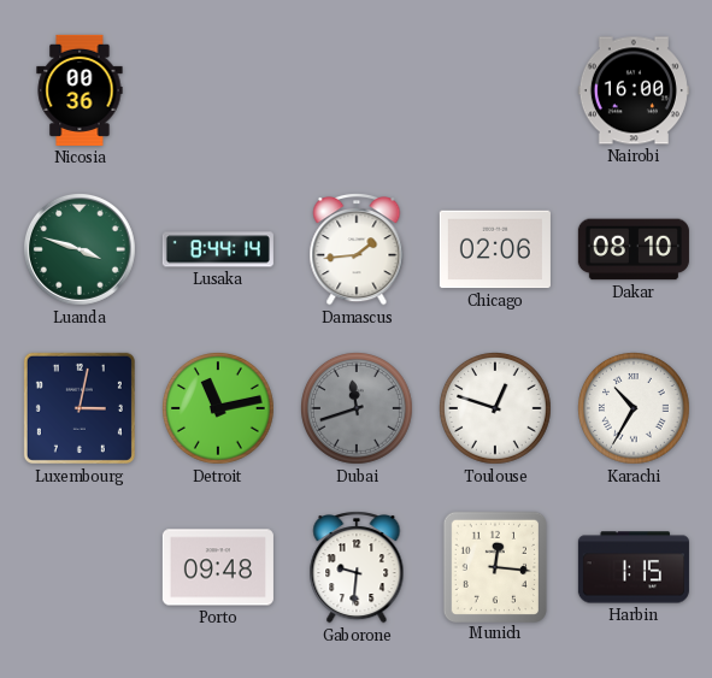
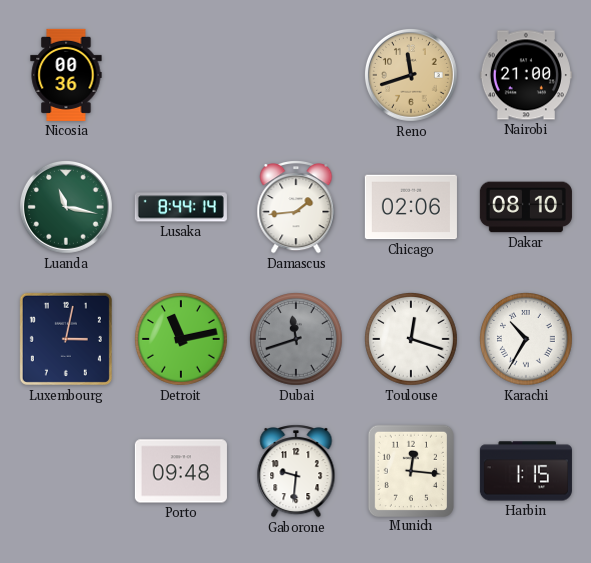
Reno: none -> 11:42 (411, 75)
Nairobi: 16:00 -> 21:00 (526, 75)
Luanda: 3:48 -> 11:17 (66, 207)
Toulouse: 12:48 -> 12:18 (412, 340)
